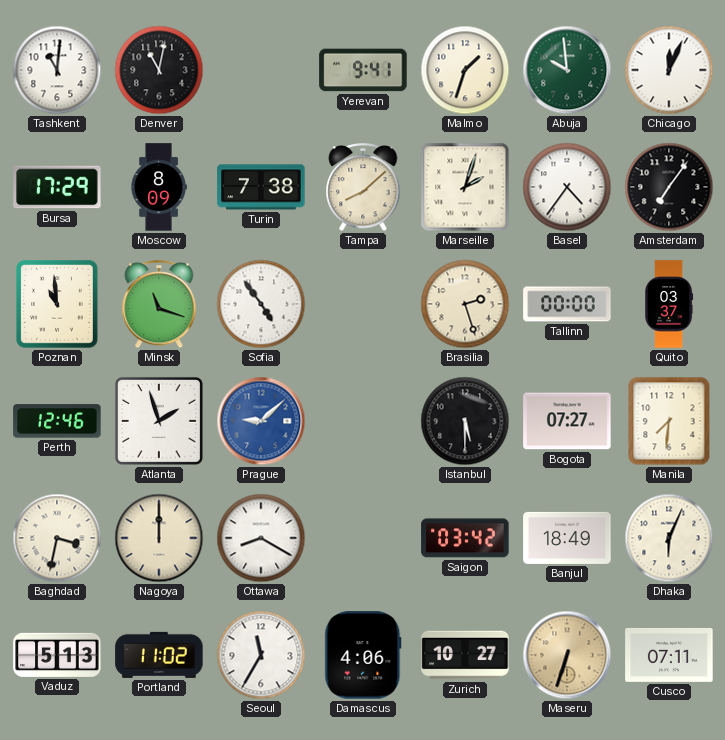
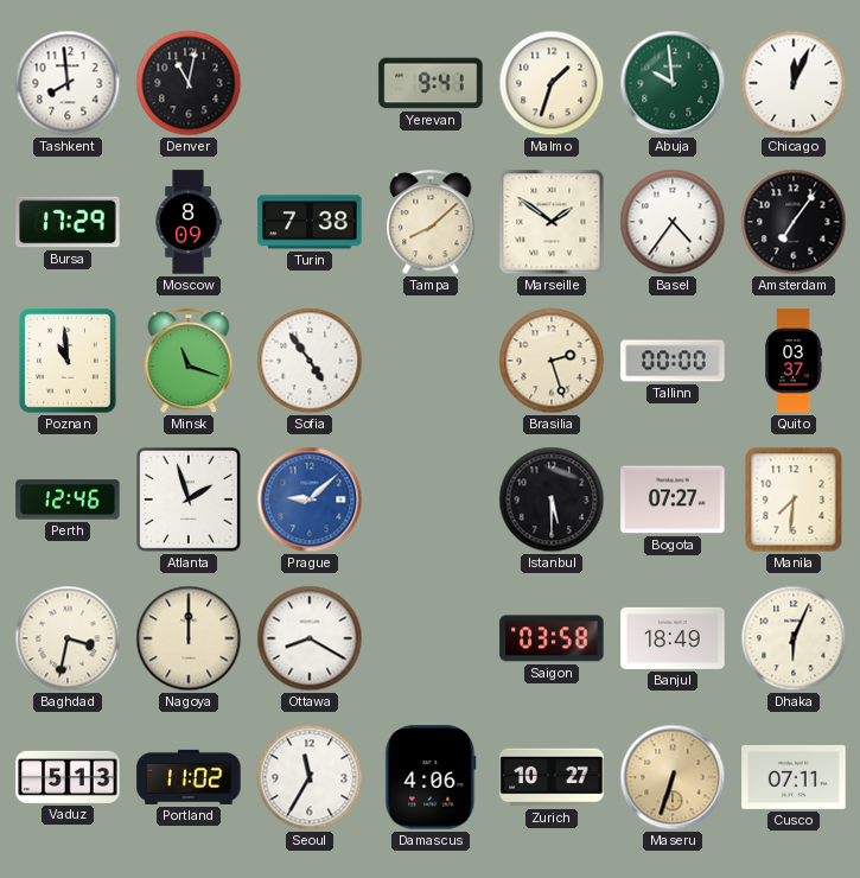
Tashkent: 11:01 -> 7:59 (68, 83)
Marseille: 2:03 -> 1:51 (552, 222)
Saigon: 03:42 -> 03:58 (552, 638)
